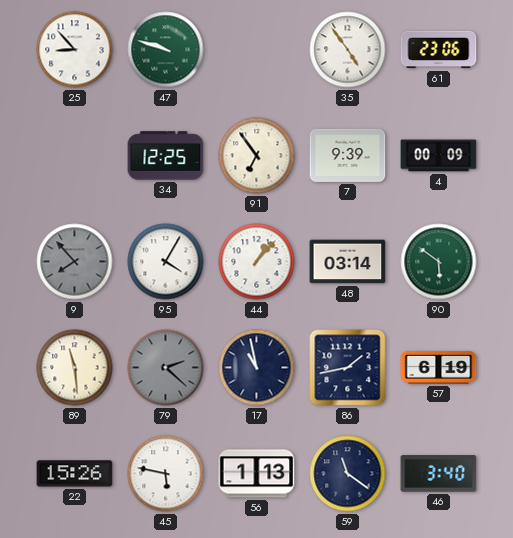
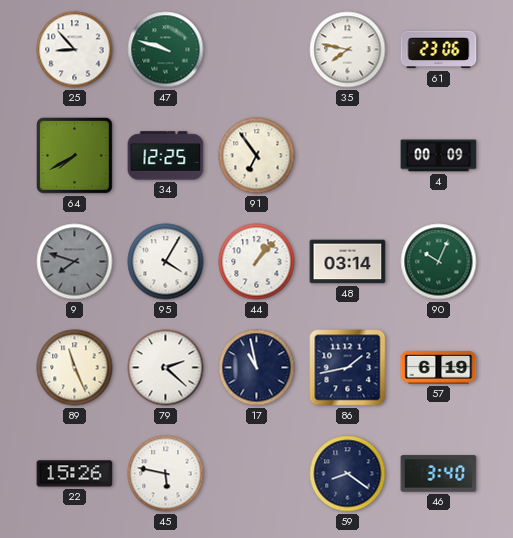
35: 4:54 -> 7:47 (348, 50)
64: none -> 7:40 (74, 155)
7: 9:39 -> none (348, 155)
9: 7:53 -> 7:48 (75, 262)
90: 5:51 -> 10:04 (439, 262)
89: 11:29 -> 11:26 (75, 368)
79 dial: grey -> white (166, 368)
56: 1:13 -> none (257, 474)
59: 11:21 -> 8:21 (348, 474)
